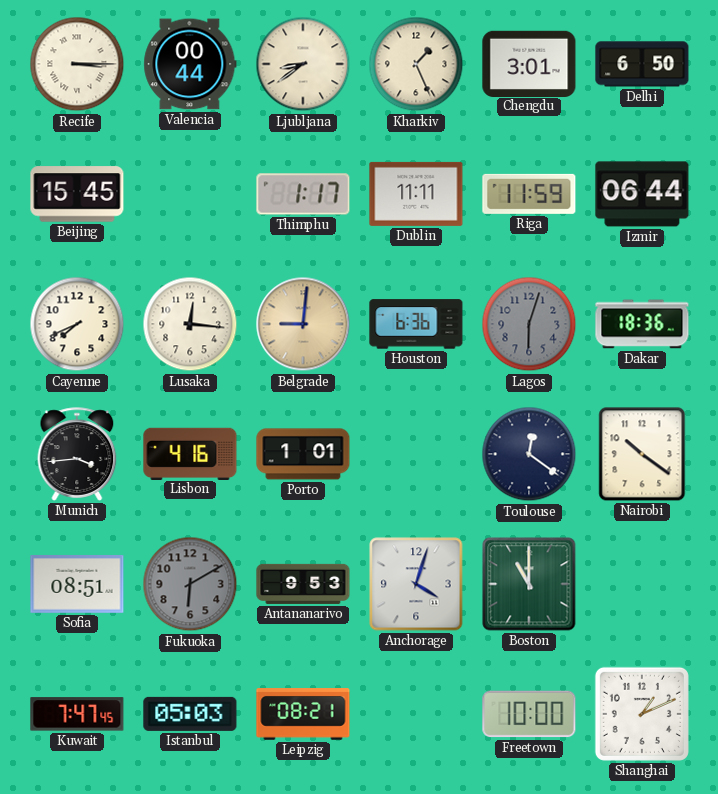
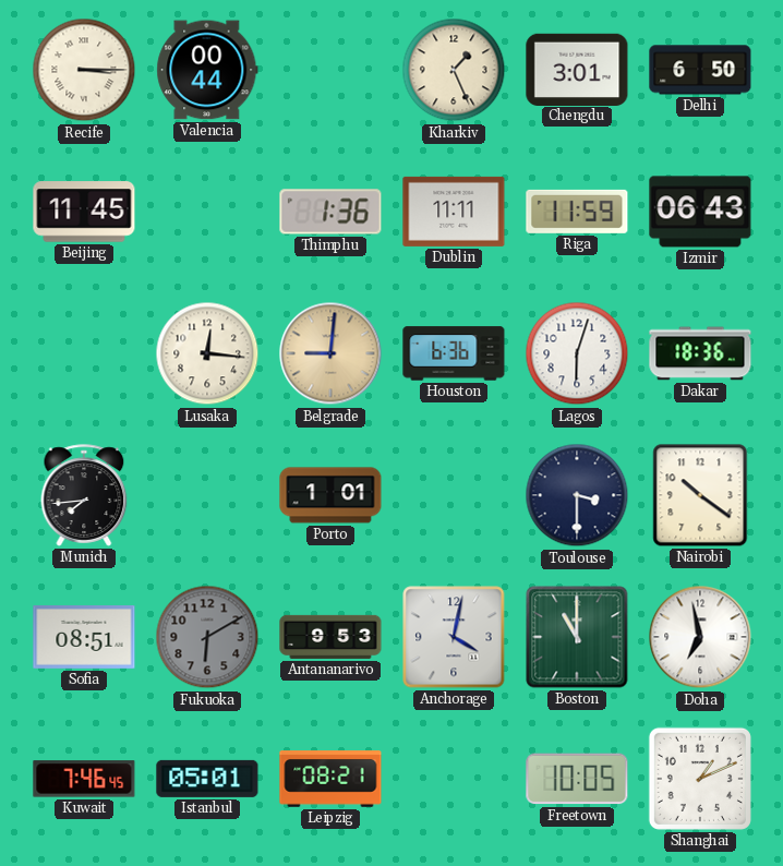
Ljubljana: 8:39 -> none (303, 64)
Beijing: 15:45 -> 11:45 (84, 212)
Thimphu: 1:17 -> 1:36 (330, 212)
Izmir: 06:44 -> 06:43 (700, 212)
Cayenne: 7:41 -> none (77, 324)
Lagos dial: grey -> white (577, 353)
Munich: 3:44 -> 7:44 (84, 495)
Lisbon: 4:16 -> none (190, 453)
Toulouse: 12:21 -> 3:30 (577, 495)
Anchorage: 4:03 -> 4:02 (454, 637)
Doha: none -> 6:58 (700, 637)
Kuwait: 7:47 -> 7:46 (84, 779)
Istanbul: 05:03 -> 05:01 (207, 779)
Freetown: 10:00 -> 10:05 (577, 779)
